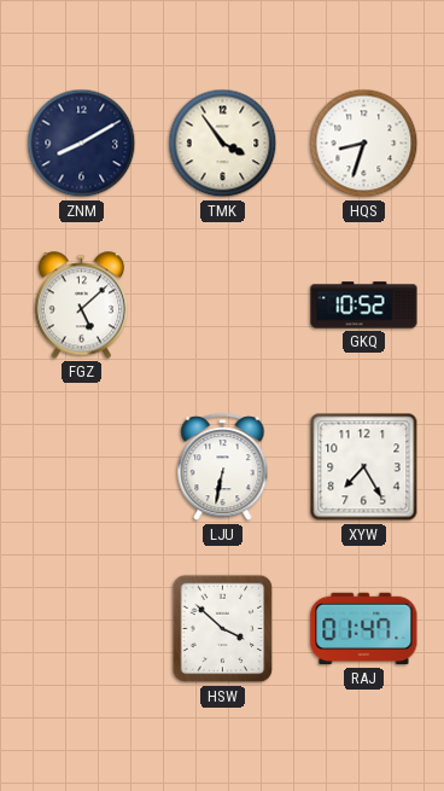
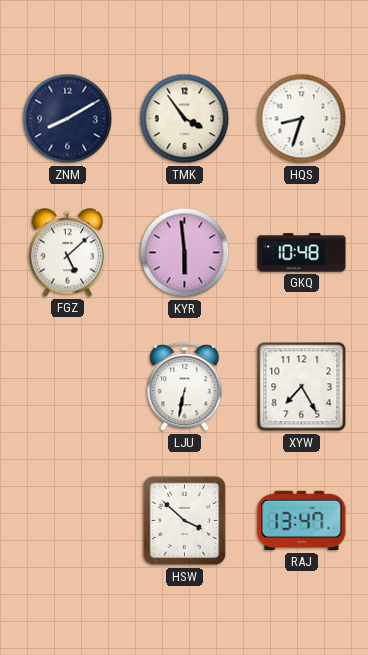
KYR: none -> 5:59 (185, 253)
GKQ: 10:52 -> 10:48 (302, 253)
RAJ: 01:47 -> 13:47 (302, 521)
